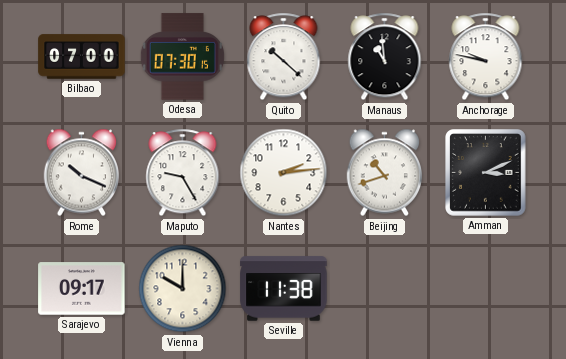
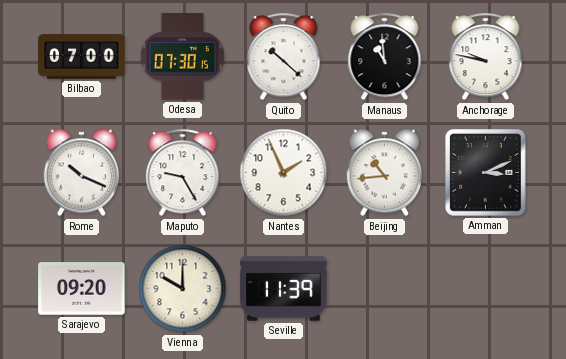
Nantes: 2:14 -> 1:56 (284, 173)
Beijing: 10:42 -> 10:44 (385, 173)
Sarajevo: 09:17 -> 09:20 (82, 289)
Seville: 11:38 -> 11:39 (284, 289)
